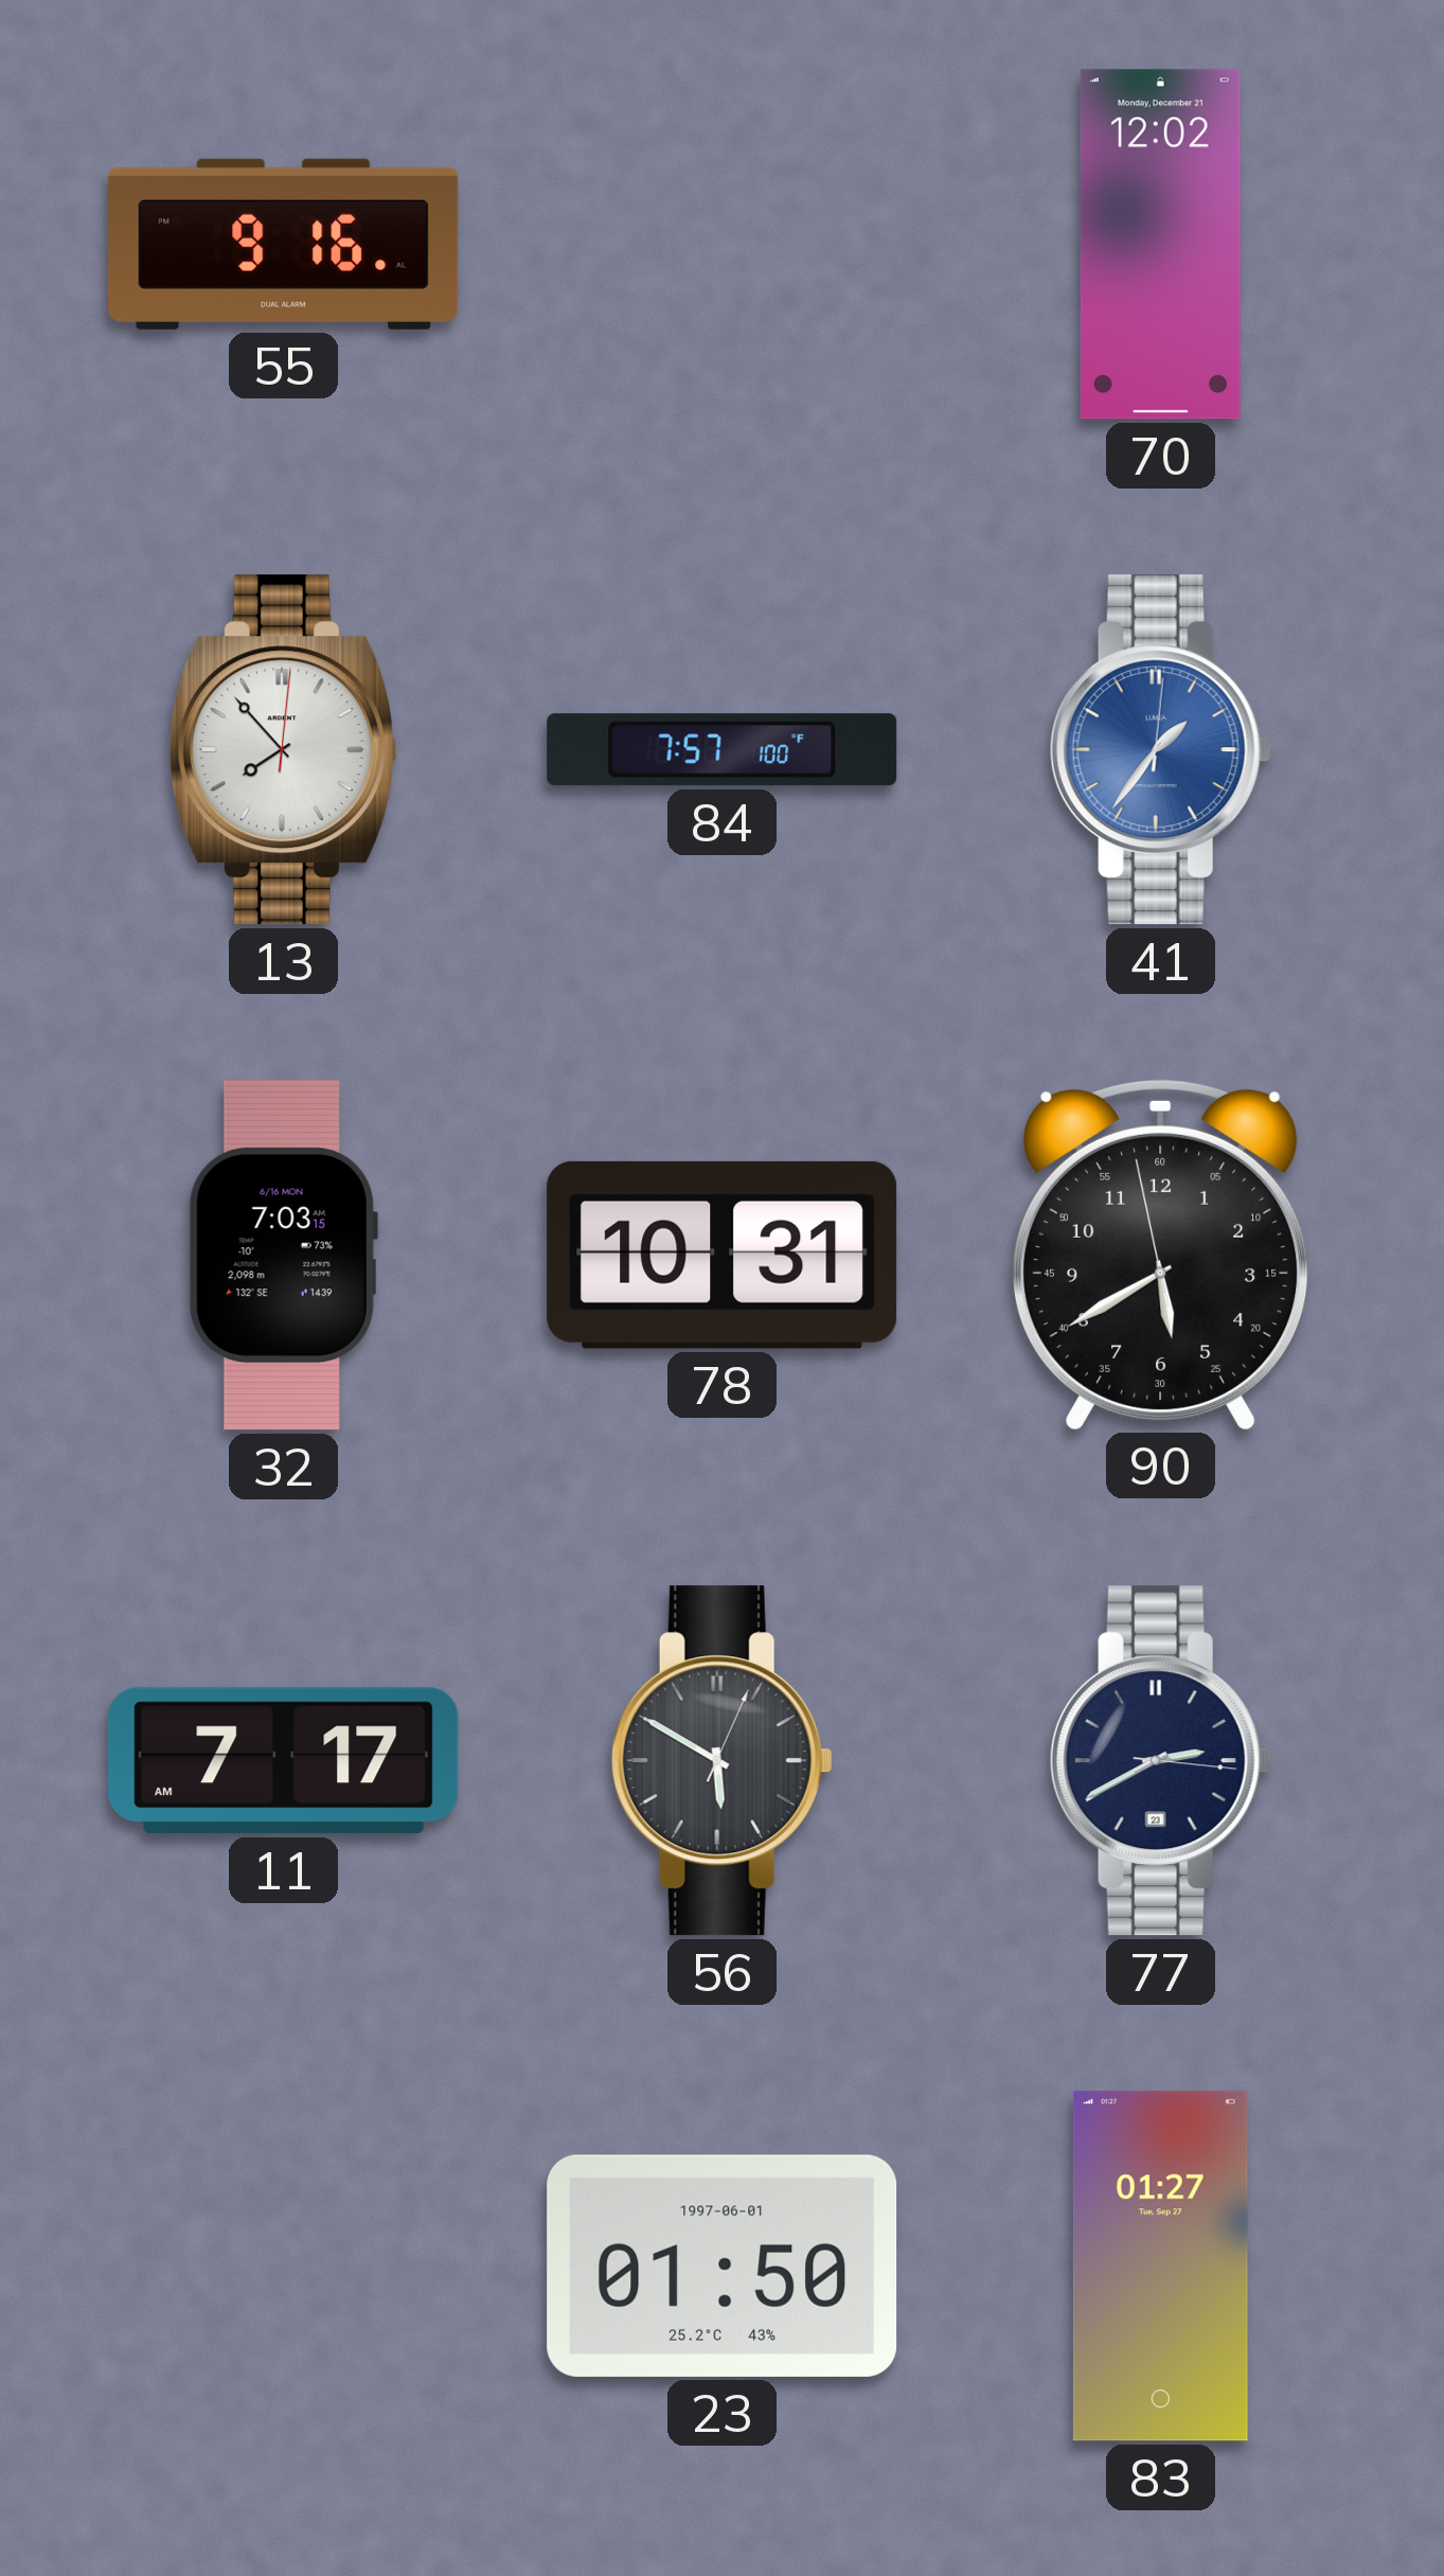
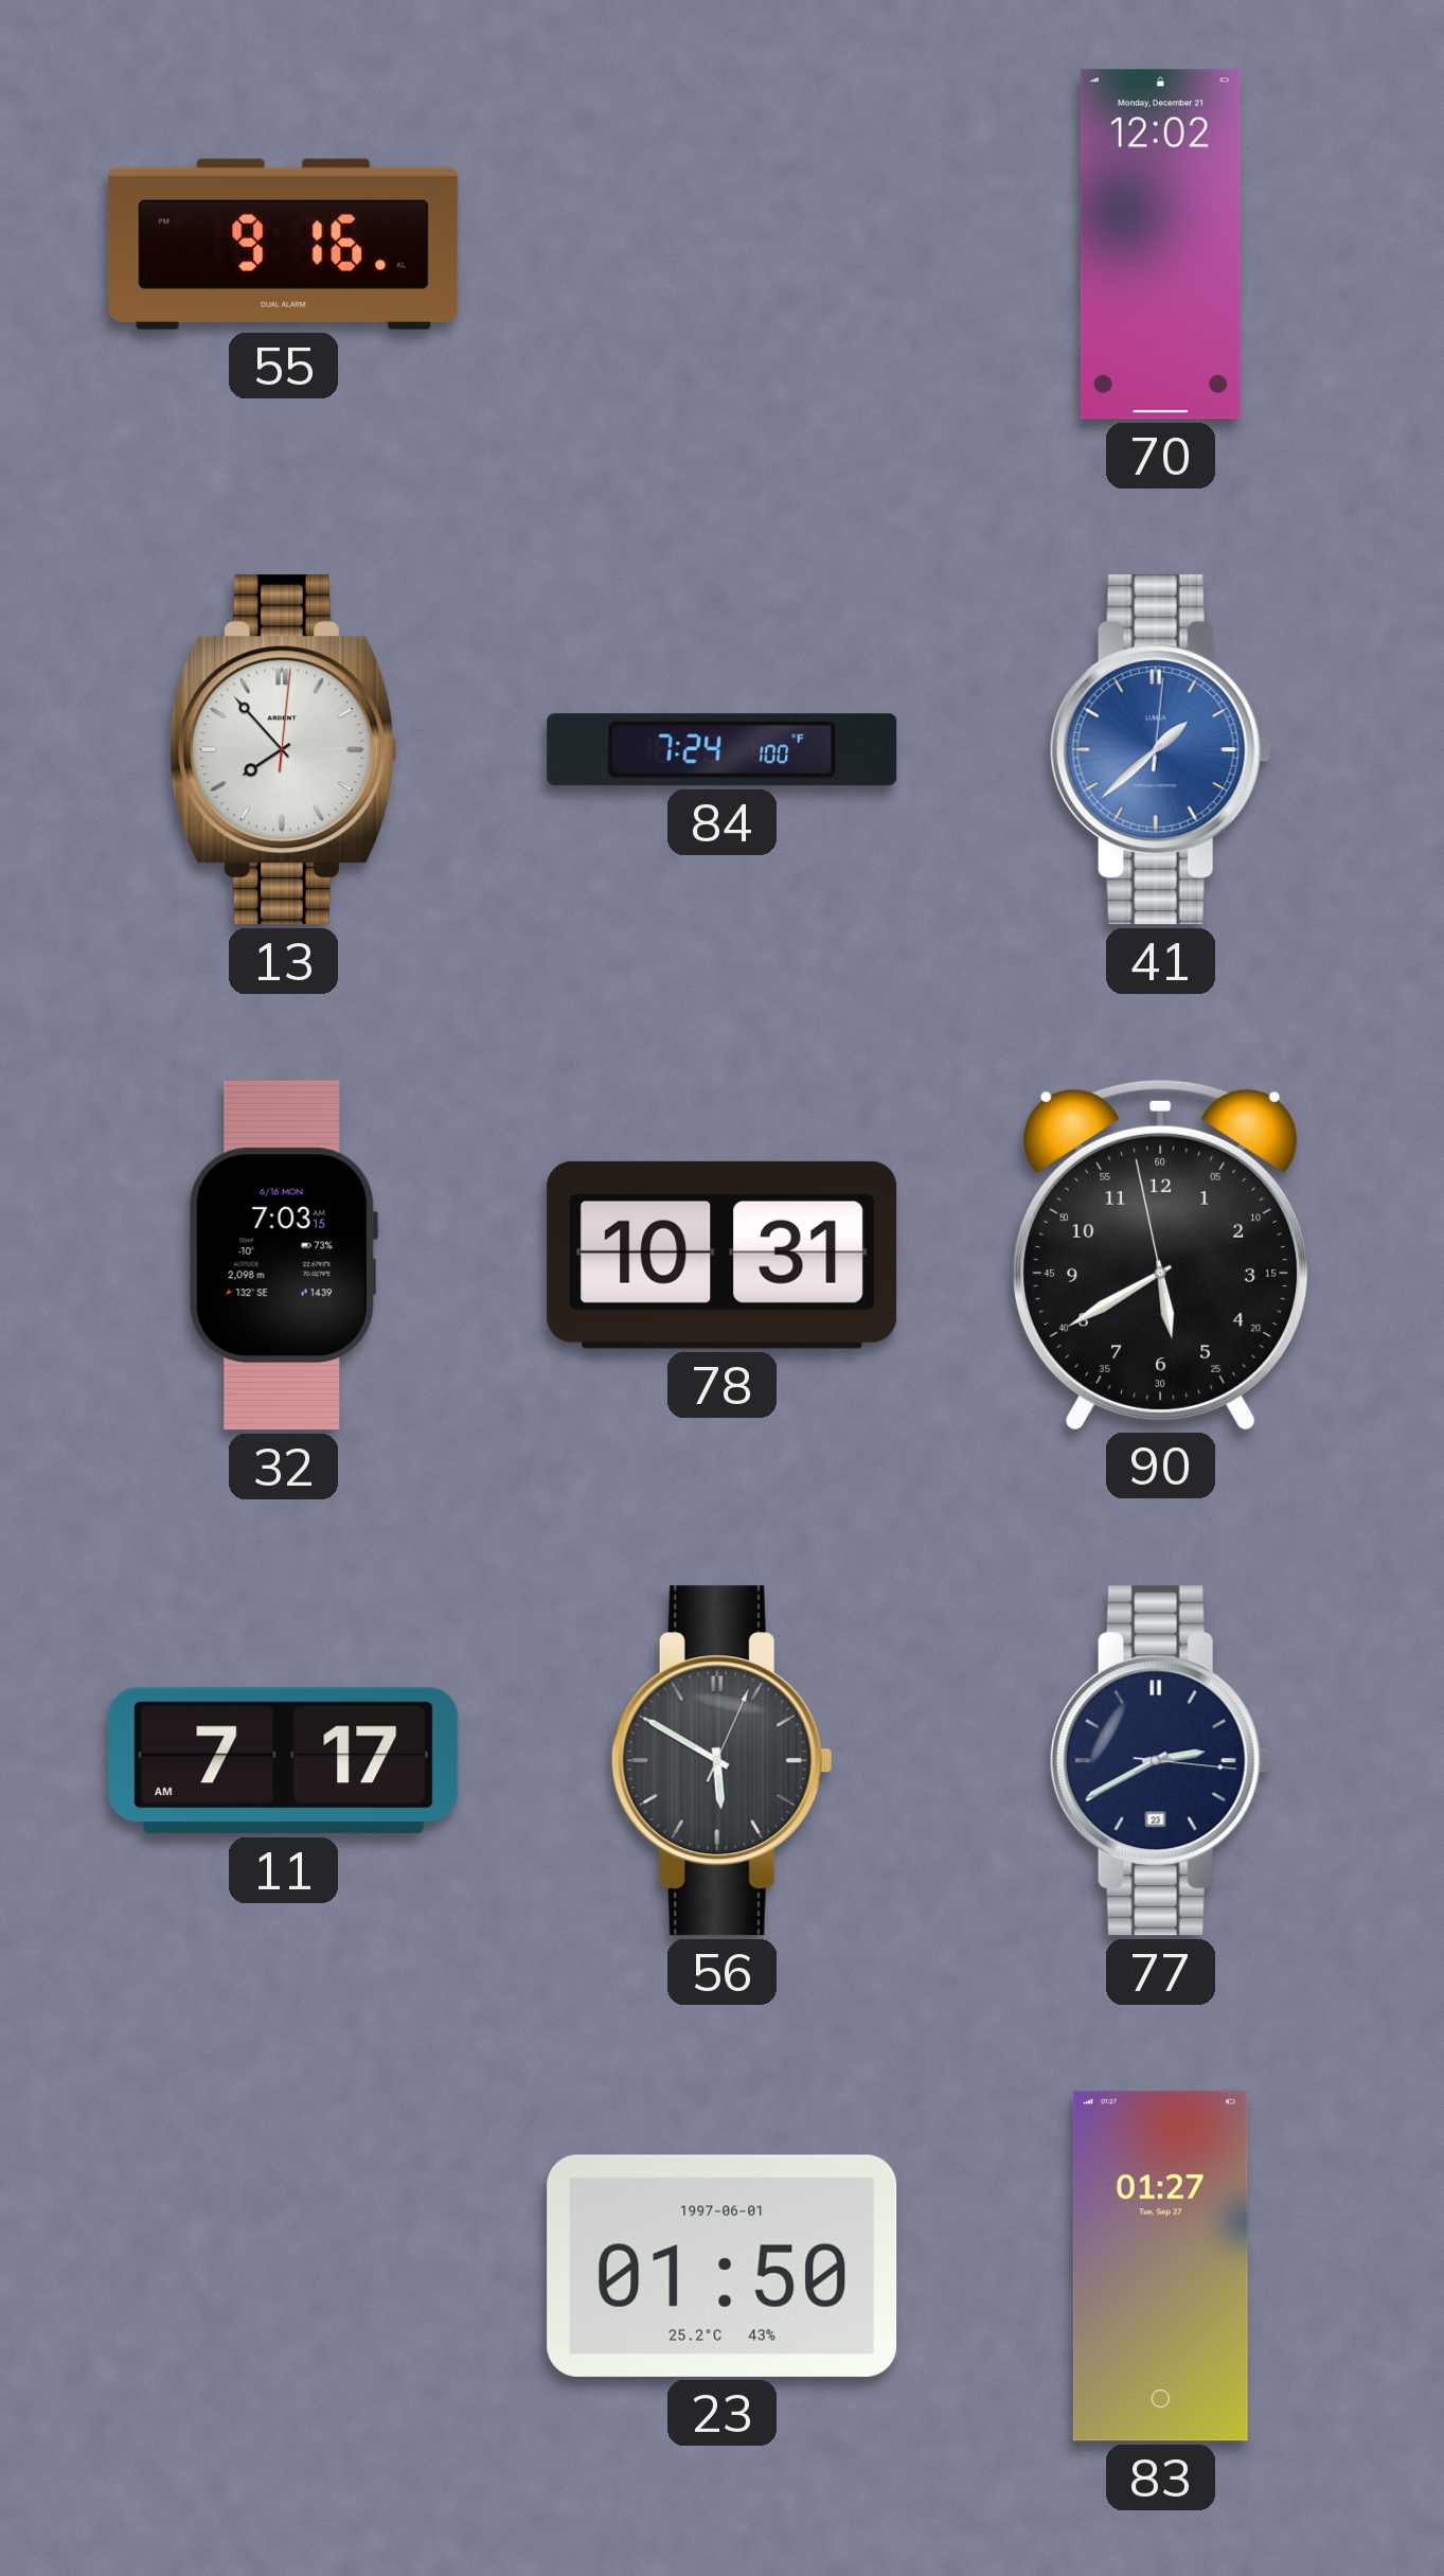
84: 7:57 -> 7:24 (723, 750)
41: 1:36 -> 1:38 (1160, 750)
